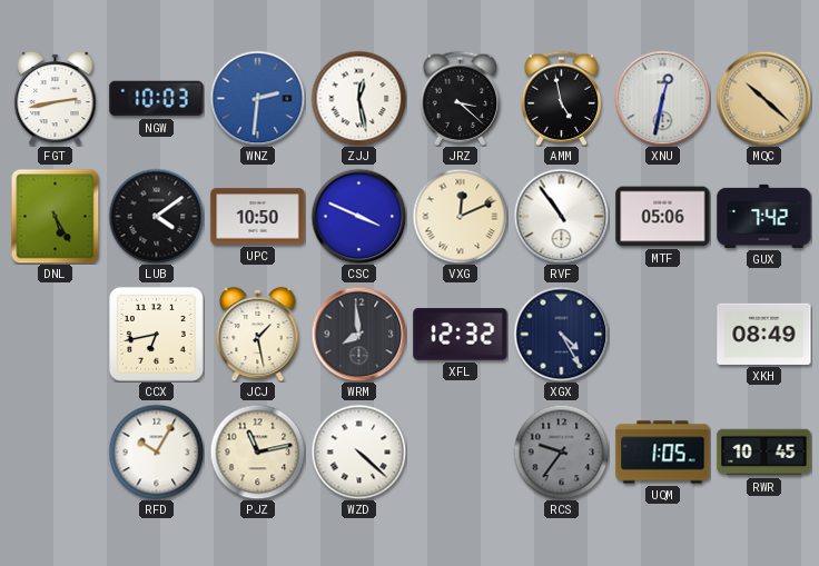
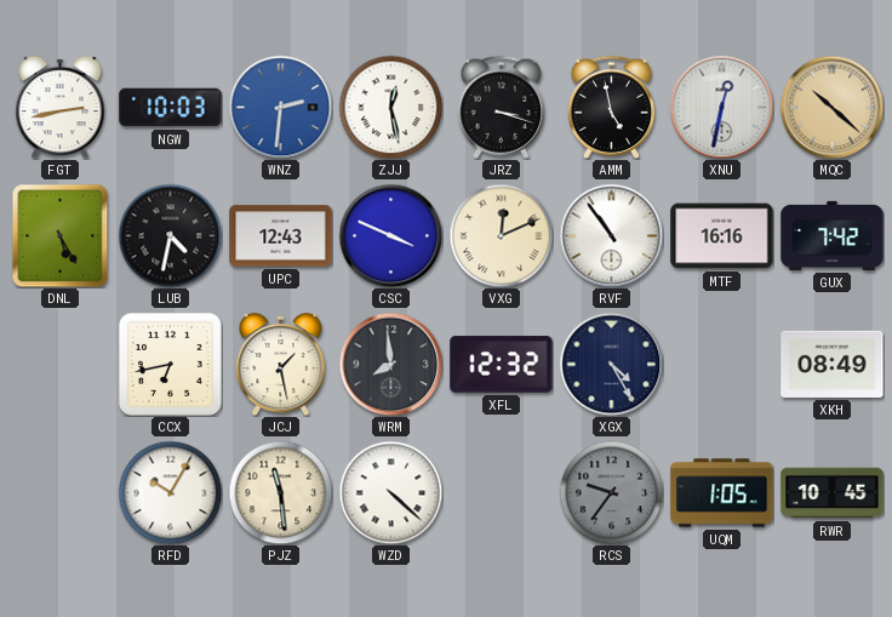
JRZ: 3:22 -> 3:18 (502, 107)
LUB: 4:09 -> 4:32 (170, 235)
UPC: 10:50 -> 12:43 (281, 236)
MTF: 05:06 -> 16:16 (722, 236)
PJZ: 11:13 -> 11:29 (280, 492)
